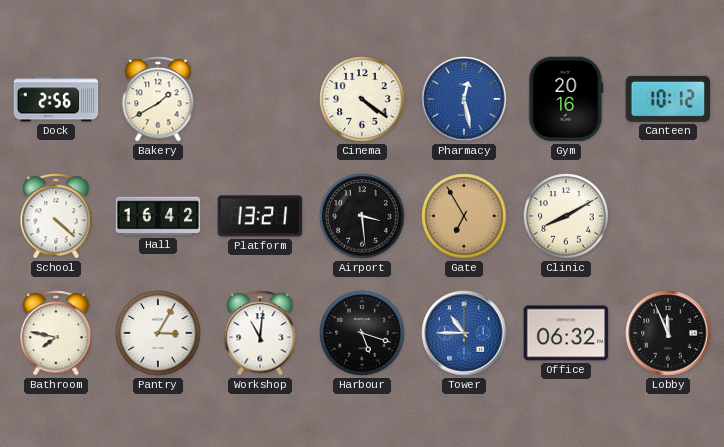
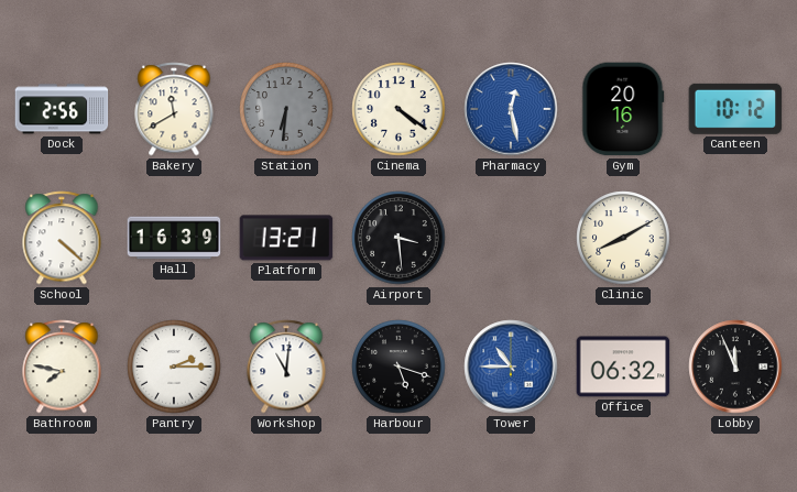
Bakery: 1:40 -> 11:40 (174, 109)
Station: none -> 6:31 (286, 109)
Hall: 16:42 -> 16:39 (174, 238)
Gate: 6:55 -> none (464, 216)
Pantry: 3:05 -> 2:15 (174, 367)
